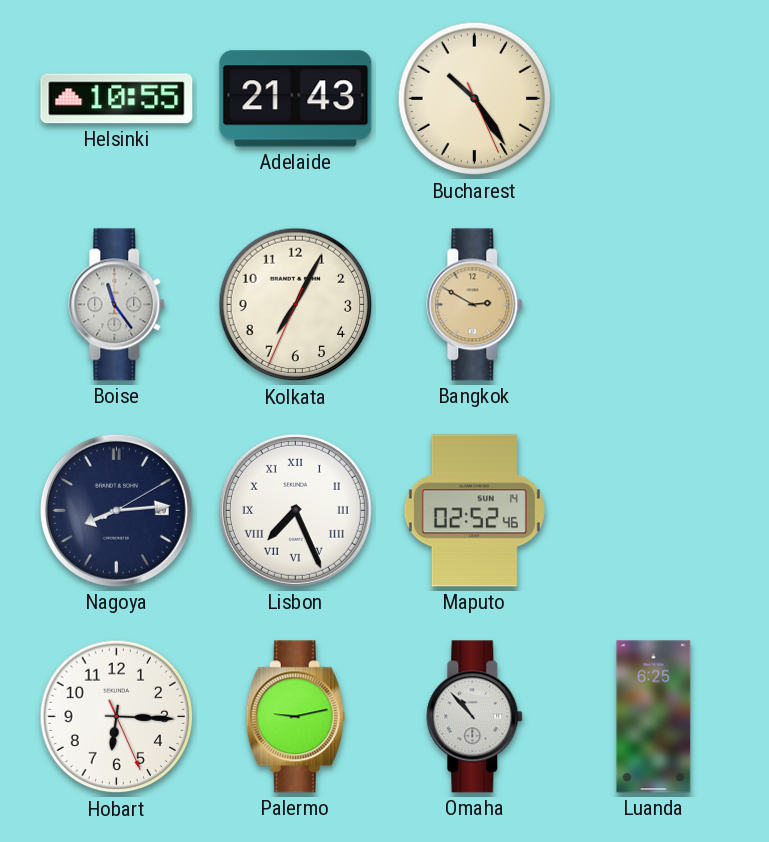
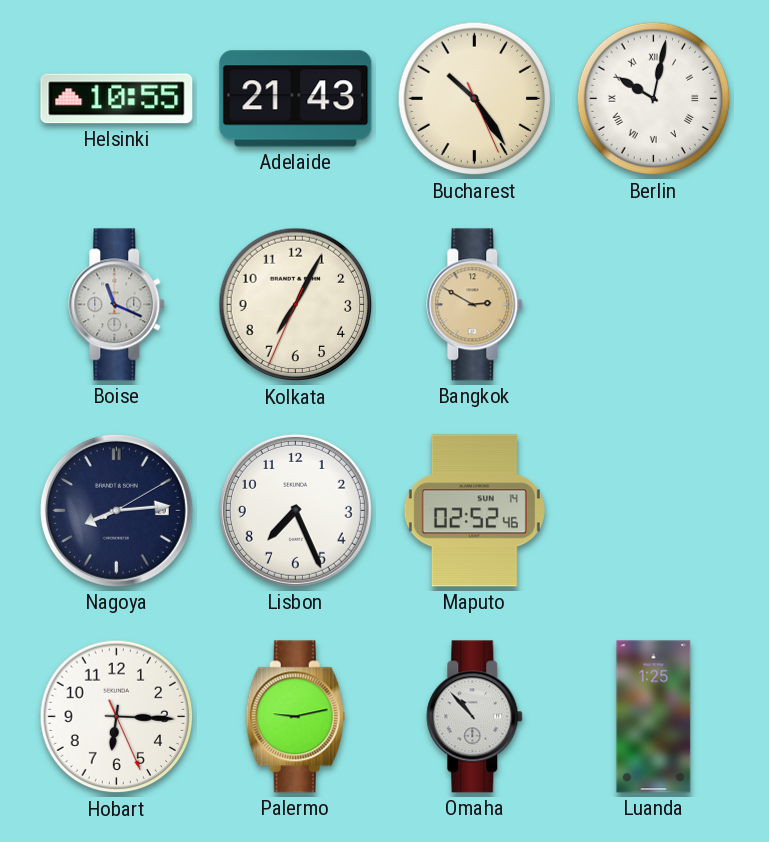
Berlin: none -> 10:02 (654, 99)
Boise: 11:24 -> 11:19 (117, 305)
Lisbon numerals: Roman -> Arabic (295, 510)
Luanda: 6:25 -> 1:25 (654, 717)
